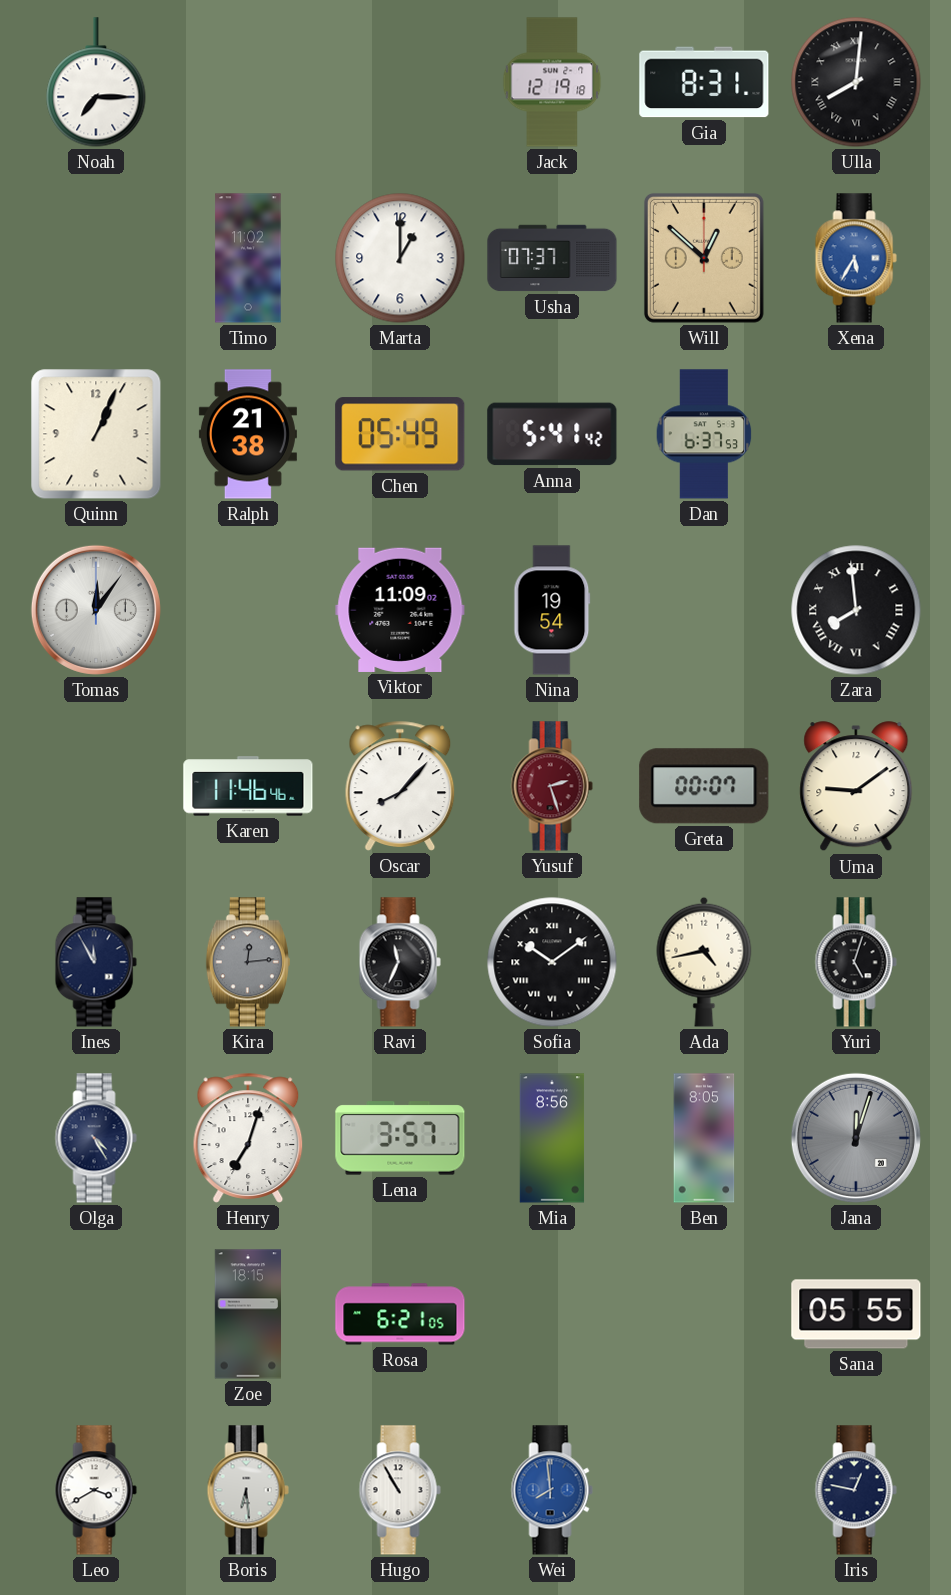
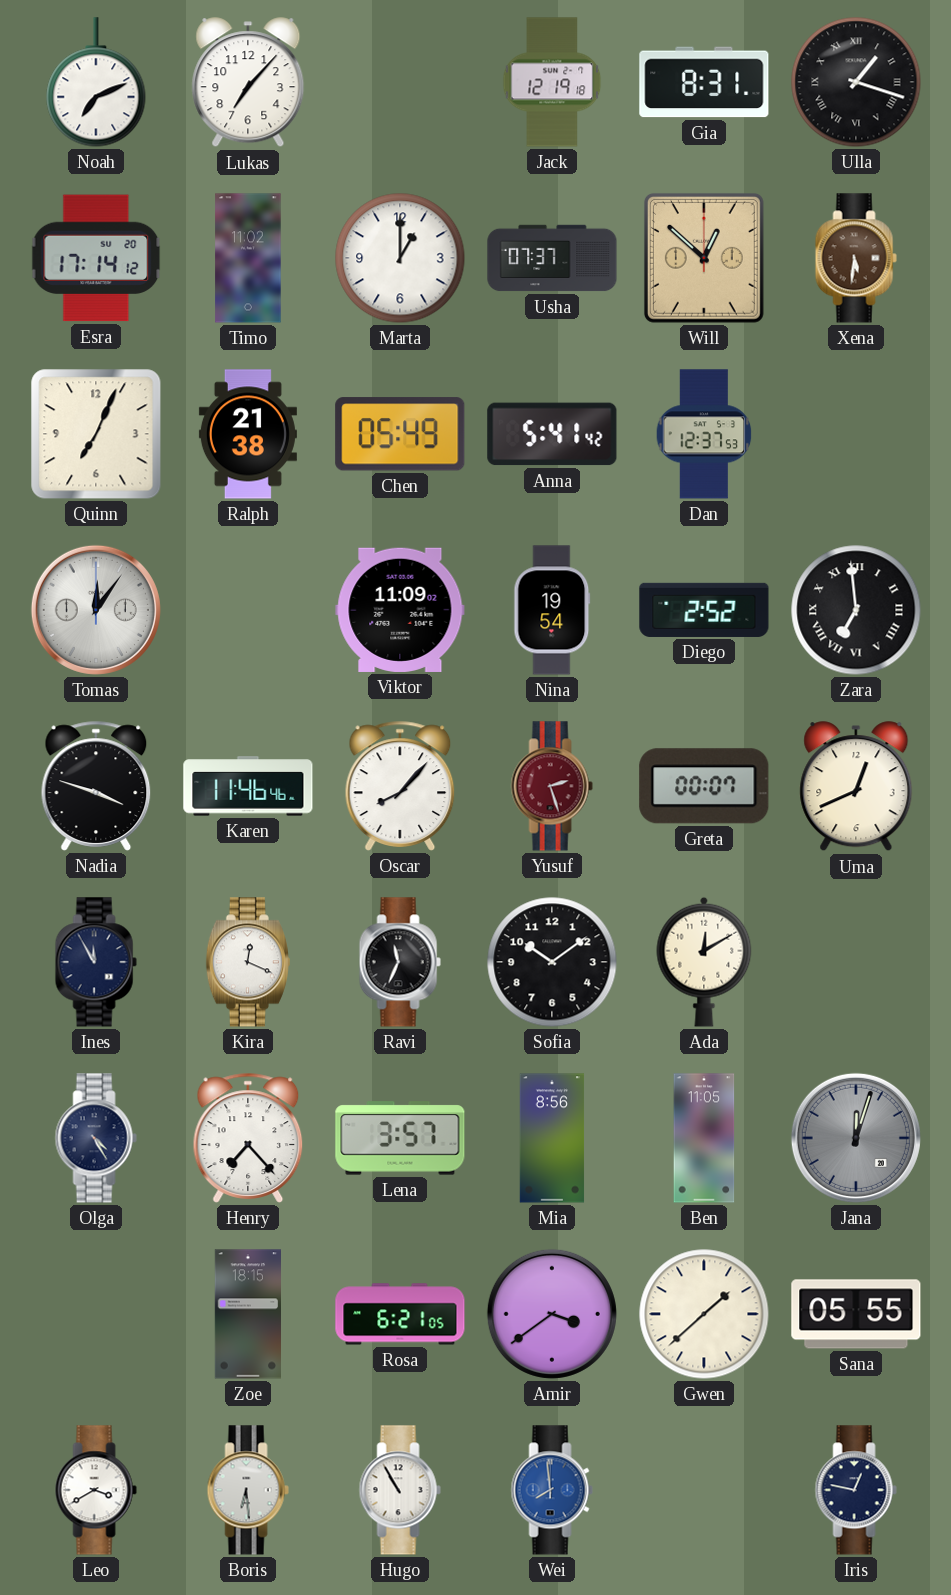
Noah: 7:15 -> 7:11 (96, 82)
Lukas: none -> 7:07 (248, 83)
Ulla: 8:01 -> 1:18 (856, 82)
Esra: none -> 17:14 (96, 258)
Xena: 5:35 -> 5:31 (856, 258)
Xena dial: blue -> brown (856, 258)
Quinn: 1:04 -> 7:04 (96, 434)
Dan: 6:37 -> 12:37 (704, 434)
Diego: none -> 2:52 (704, 610)
Zara: 7:59 -> 6:59 (856, 610)
Nadia: none -> 3:48 (96, 786)
Uma: 9:09 -> 12:41 (856, 787)
Kira: 12:14 -> 12:19 (248, 962)
Kira dial: grey -> white (248, 962)
Sofia numerals: Roman -> Arabic (552, 962)
Ada: 4:43 -> 12:10 (704, 962)
Yuri: 5:03 -> none (856, 962)
Henry: 7:03 -> 7:23 (248, 1138)
Ben: 8:05 -> 11:05 (704, 1138)
Amir: none -> 3:39 (552, 1314)
Gwen: none -> 1:38 (704, 1314)
